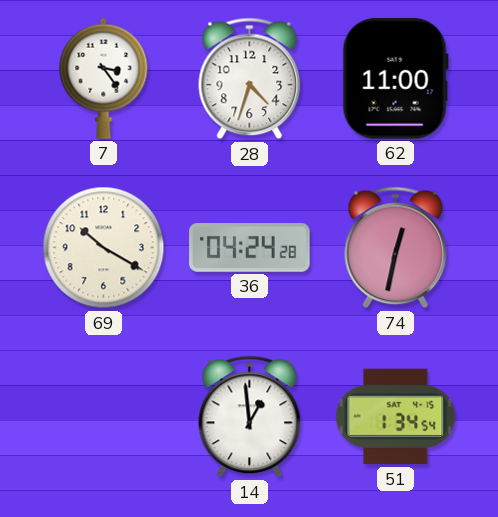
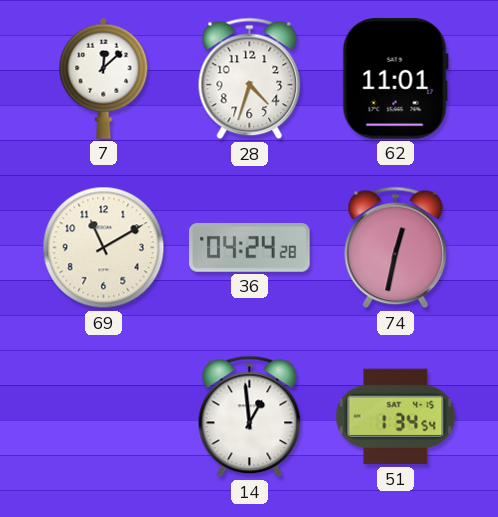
7: 3:24 -> 12:08 (104, 78)
62: 11:00 -> 11:01 (395, 79)
69: 10:20 -> 11:10 (104, 248)
